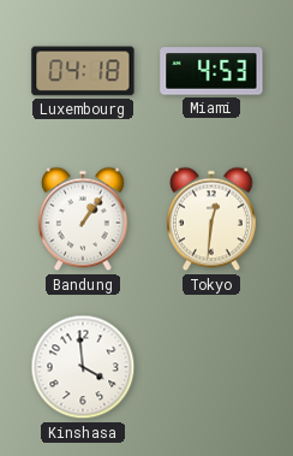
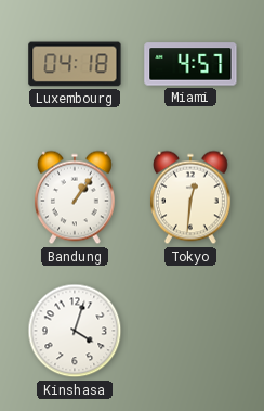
Miami: 4:53 -> 4:57 (190, 64)
Kinshasa: 3:59 -> 4:03 (75, 331)
